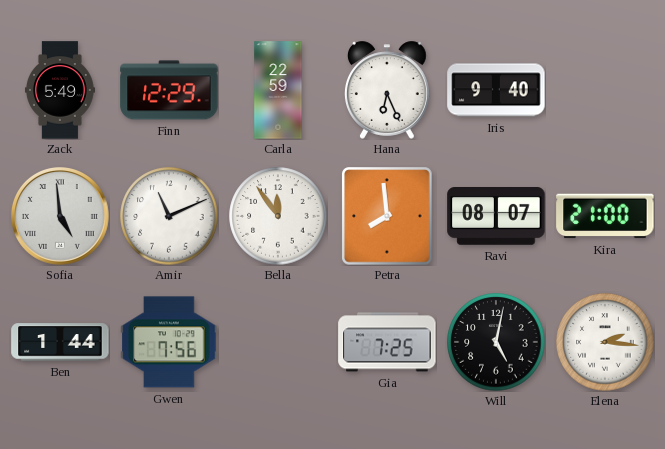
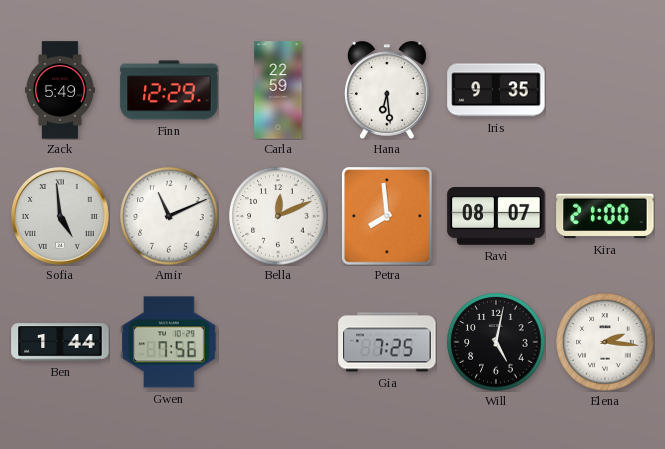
Hana: 6:26 -> 6:29 (388, 90)
Iris: 9:40 -> 9:35 (496, 90)
Bella: 11:54 -> 12:11 (278, 216)
